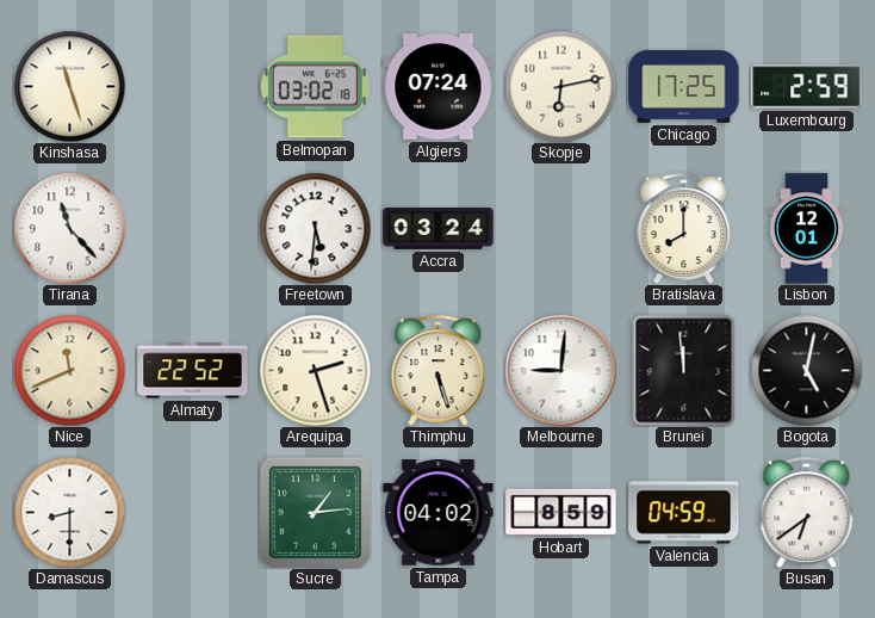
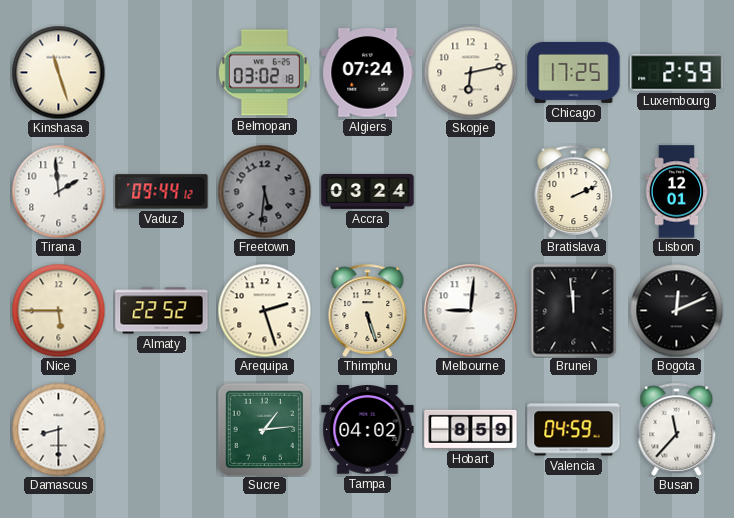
Tirana: 11:23 -> 1:59 (58, 191)
Vaduz: none -> 09:44 (162, 192)
Freetown dial: white -> grey (264, 191)
Bratislava: 8:00 -> 2:11 (574, 191)
Nice: 11:41 -> 5:45 (58, 310)
Bogota: 5:02 -> 12:11 (676, 310)
Busan: 6:39 -> 11:37 (677, 429)
